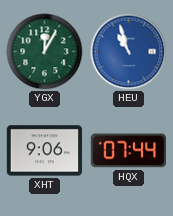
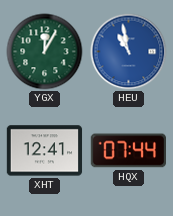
HEU: 10:57 -> 10:58 (129, 52)
XHT: 9:06 -> 12:41 (45, 151)
